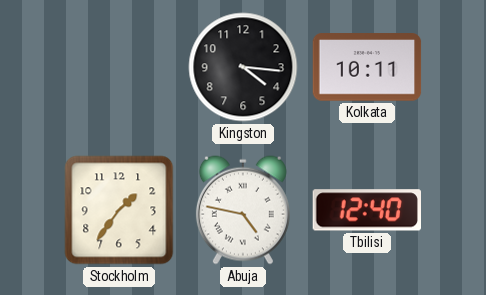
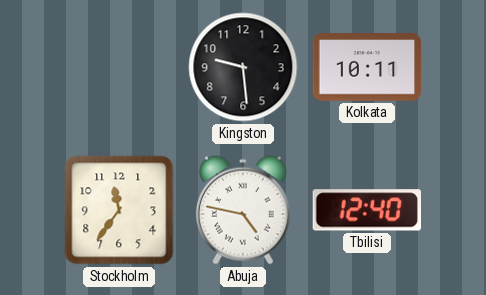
Kingston: 4:16 -> 9:29 (243, 67)
Stockholm: 1:36 -> 11:36 (119, 210)
